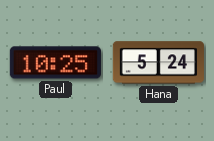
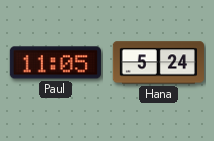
Paul: 10:25 -> 11:05 (55, 63)
